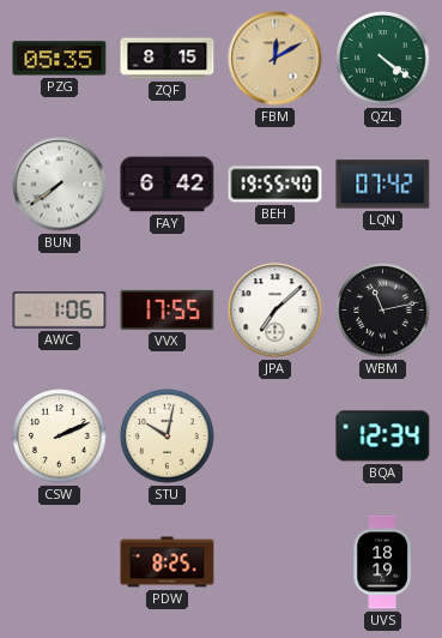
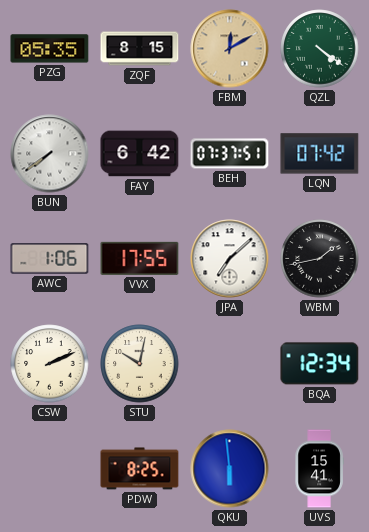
BEH: 19:55 -> 07:37 (230, 154)
WBM: 11:13 -> 1:43 (320, 259)
QKU: none -> 5:59 (230, 469)
UVS: 18:19 -> 15:41 (319, 469)
